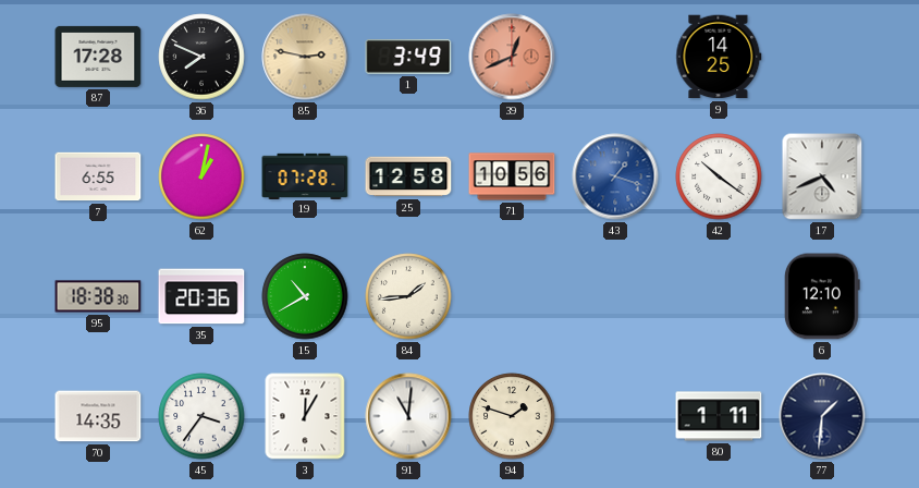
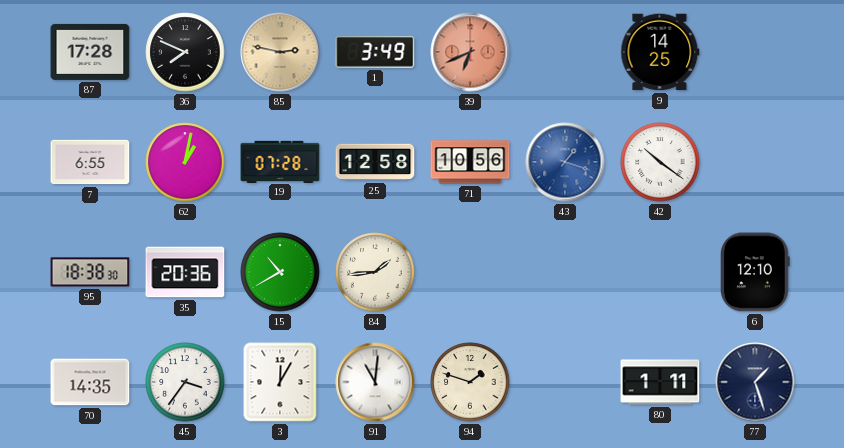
39: 12:41 -> 6:41 (470, 52)
17: 4:41 -> none (822, 176)
77: 1:31 -> 1:27 (755, 382)
